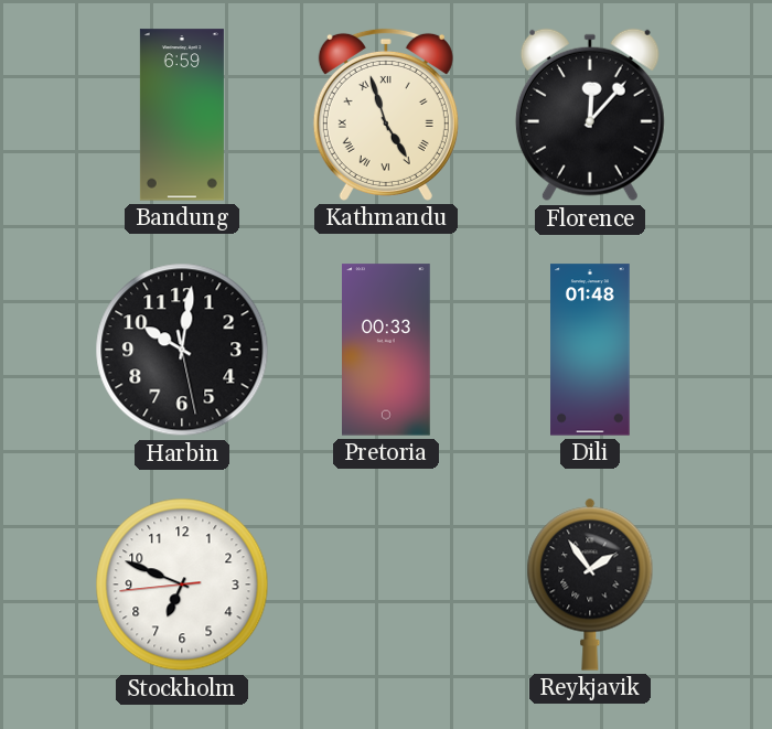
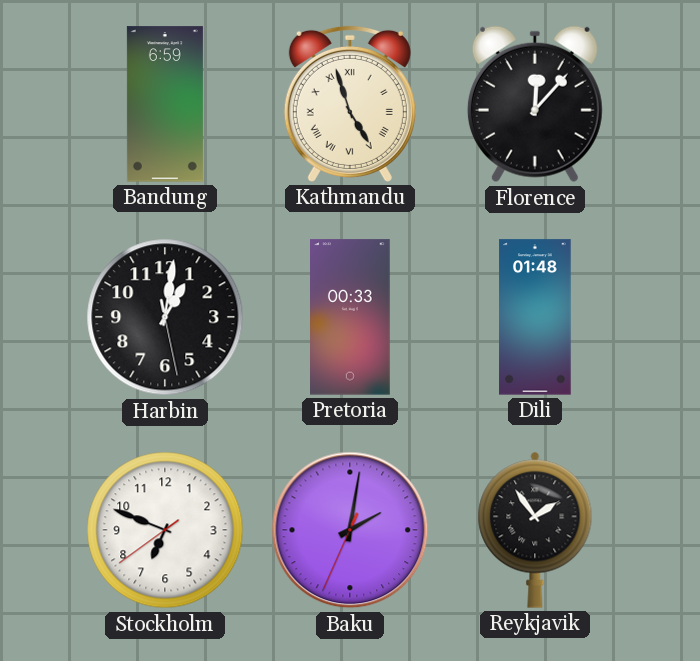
Harbin: 10:01 -> 1:01 (165, 317)
Stockholm: 6:48:44 -> 6:48:39 (165, 530)
Baku: none -> 2:01 (350, 530)
